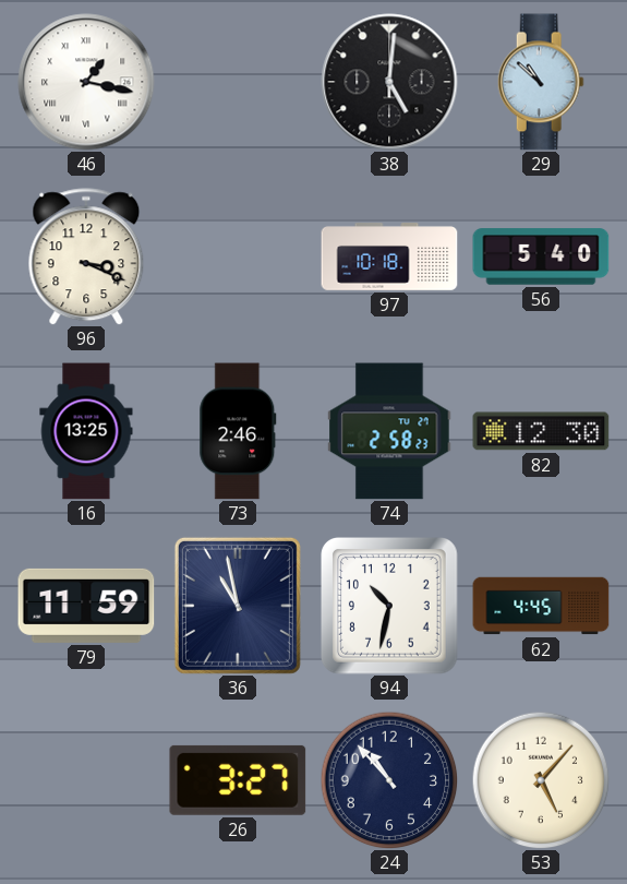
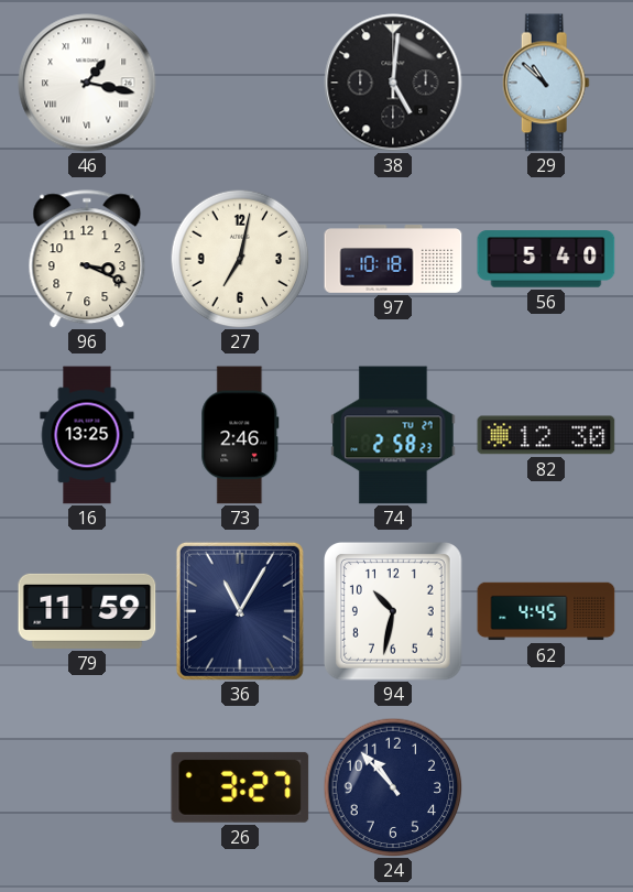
27: none -> 7:02 (240, 259)
36: 10:58 -> 11:05 (240, 611)
53: 5:07 -> none (541, 780)
